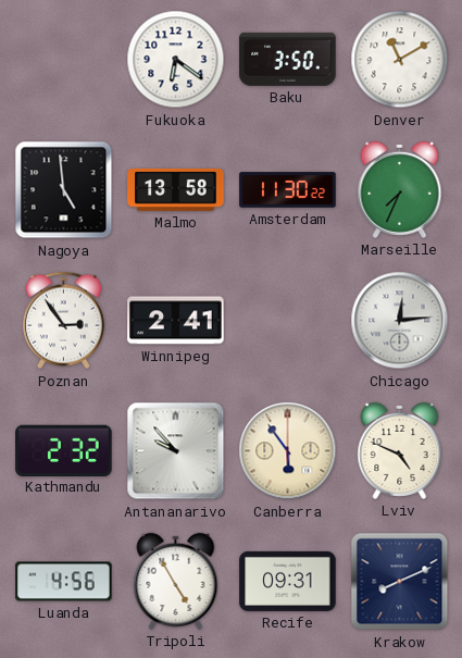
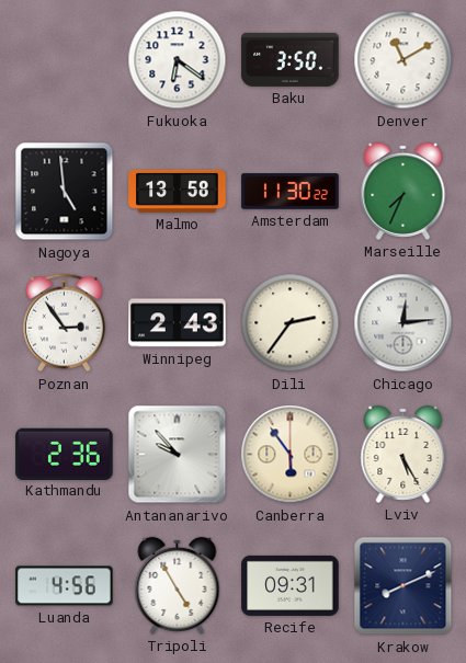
Winnipeg: 2:41 -> 2:43 (178, 323)
Dili: none -> 2:36 (291, 323)
Kathmandu: 2:32 -> 2:36 (65, 454)
Lviv: 4:49 -> 5:25 (404, 454)
